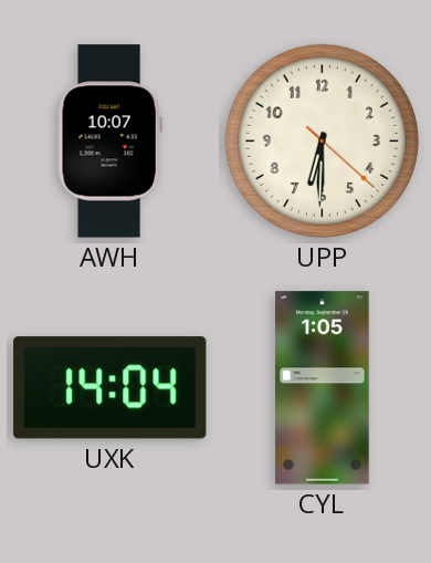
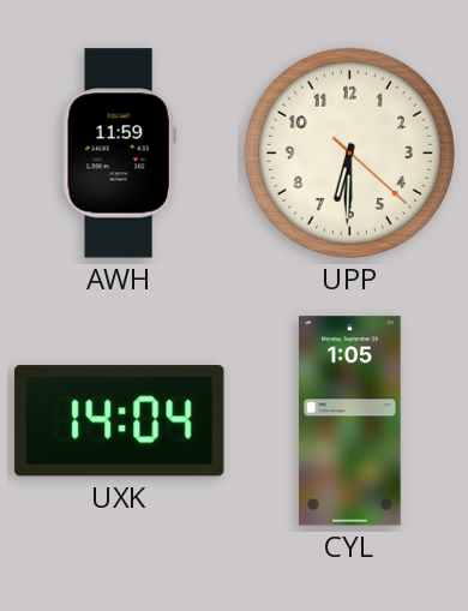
AWH: 10:07 -> 11:59 (119, 154)
